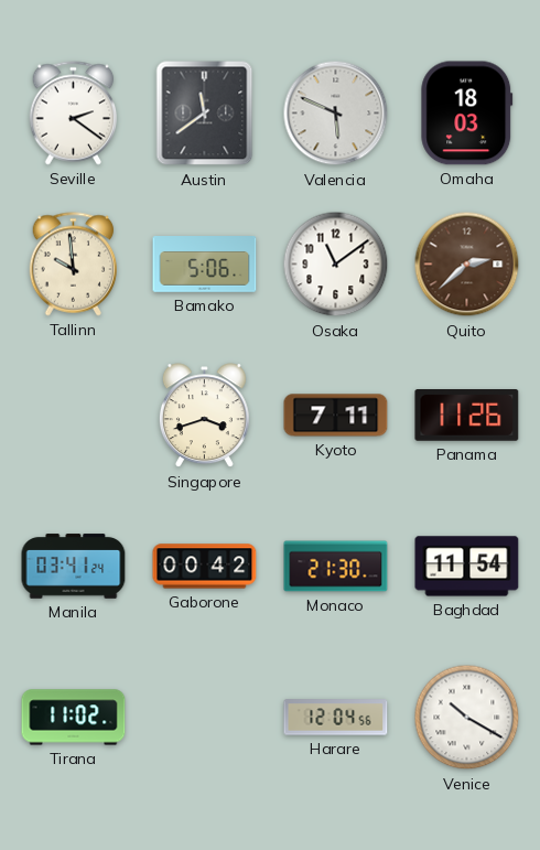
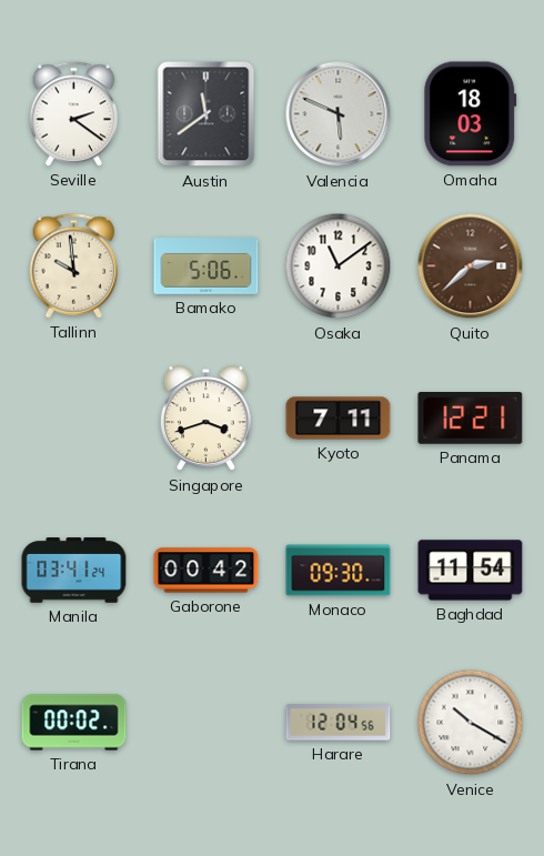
Panama: 11:26 -> 12:21 (471, 419)
Monaco: 21:30 -> 09:30 (339, 571)
Tirana: 11:02 -> 00:02 (74, 723)
